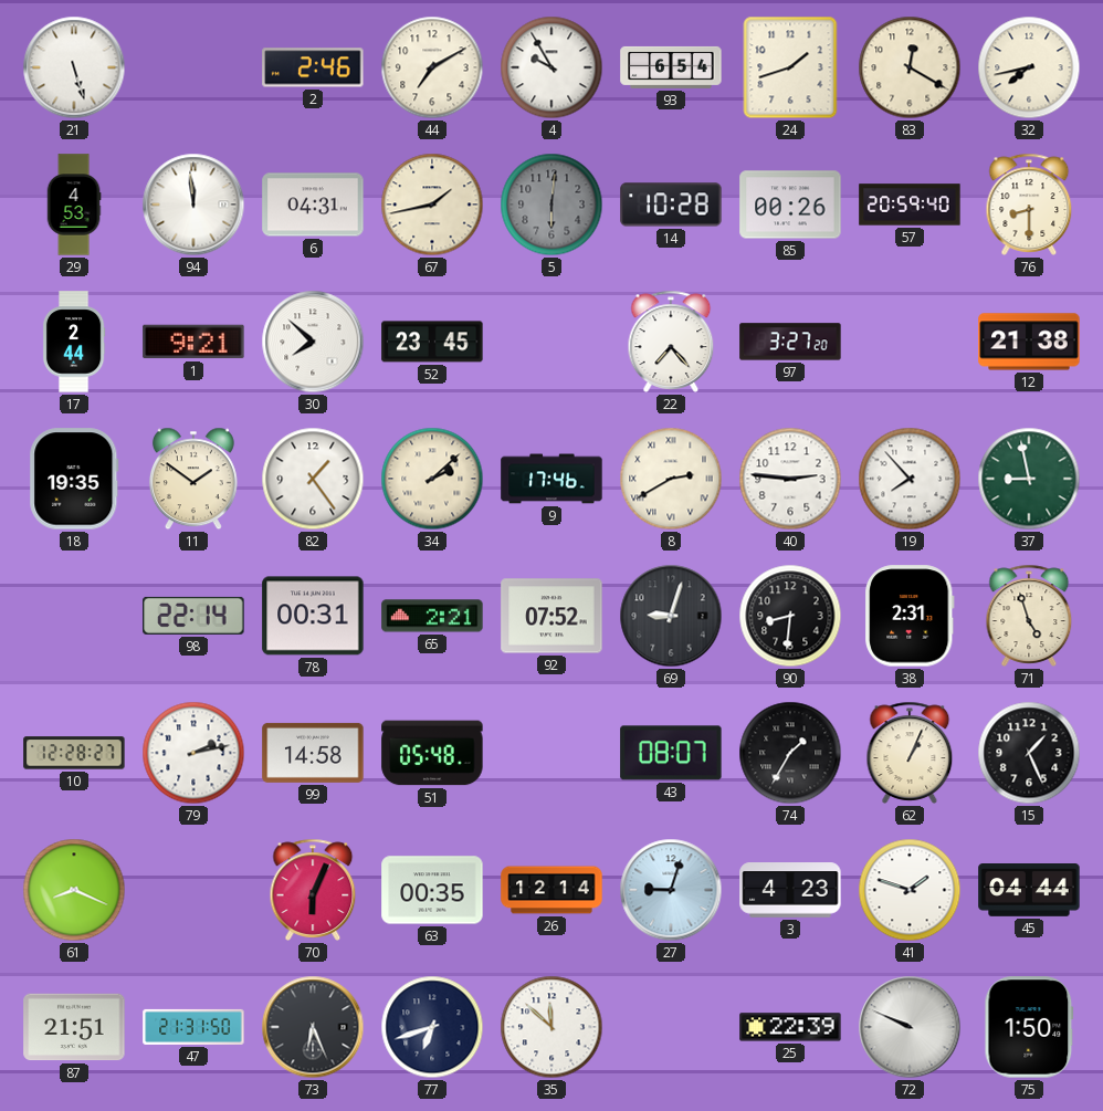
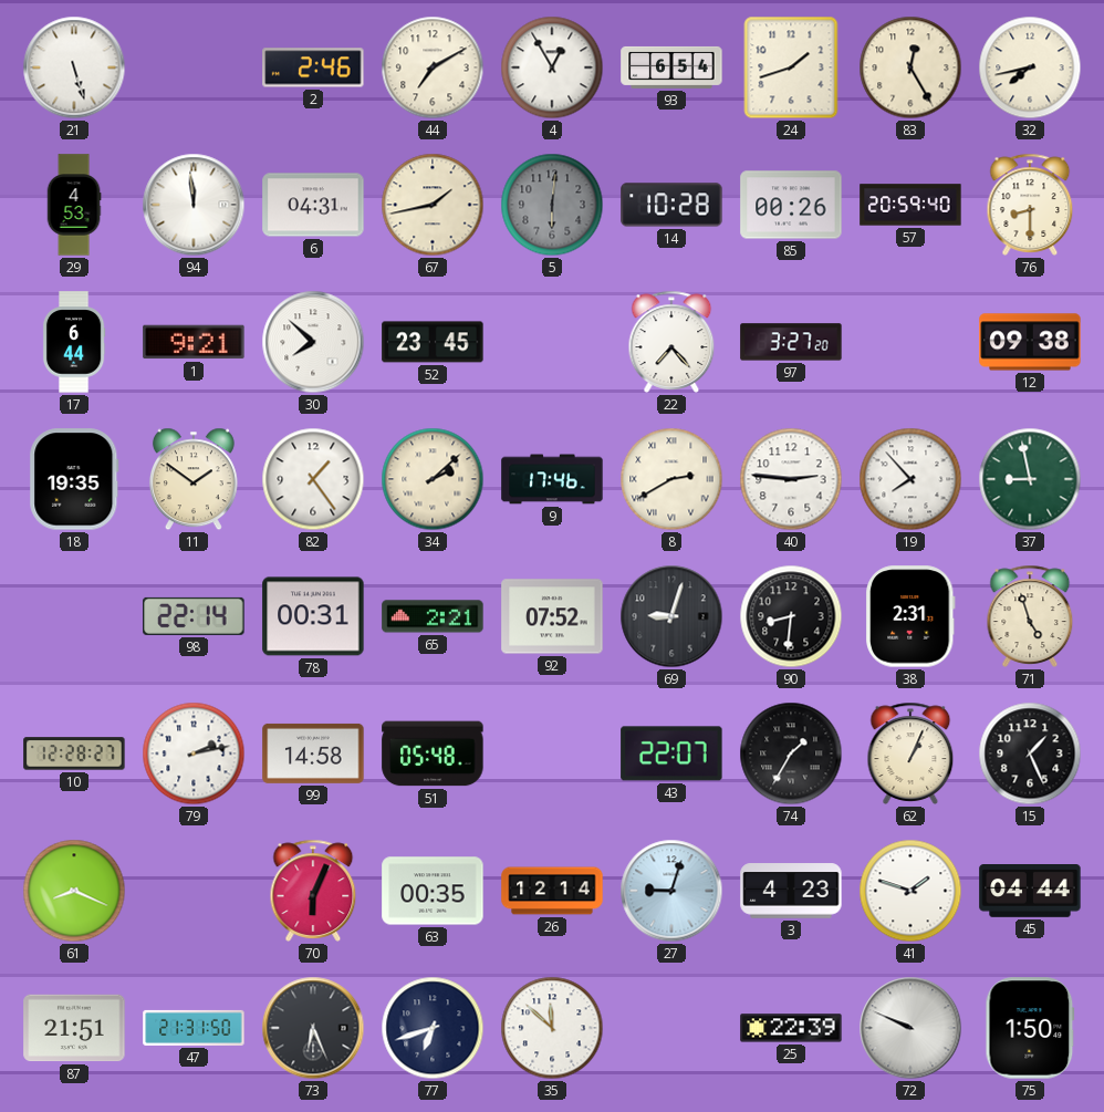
4: 9:55 -> 12:55 (552, 67)
83: 12:20 -> 12:25 (910, 67)
17: 2:44 -> 6:44 (74, 342)
12: 21:38 -> 09:38 (1030, 342)
43: 08:07 -> 22:07 (671, 754)
